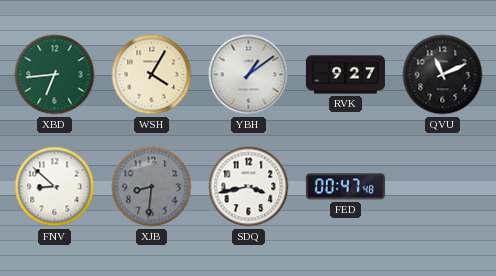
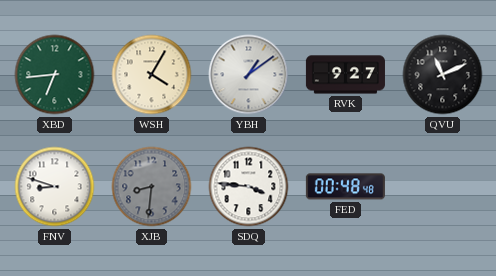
FNV: 8:52 -> 8:48 (55, 187)
SDQ: 3:43 -> 3:46 (249, 187)
FED: 00:47 -> 00:48 (345, 187)
